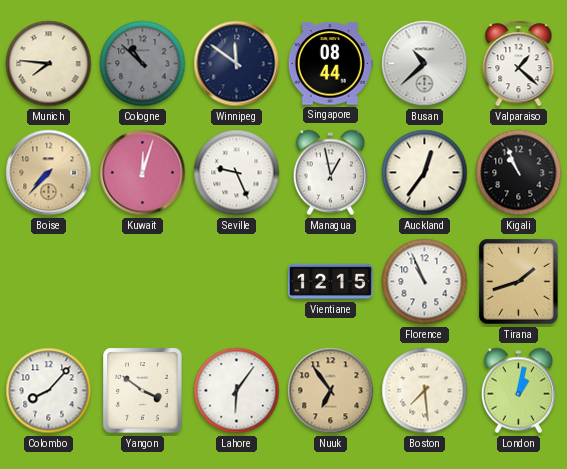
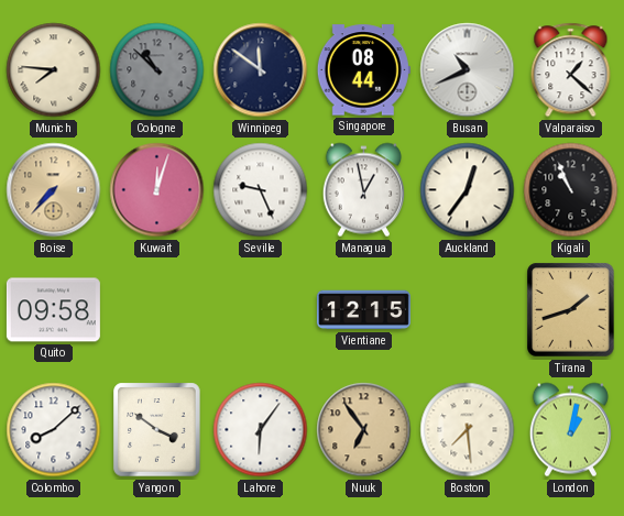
Busan: 10:38 -> 10:41 (468, 70)
Quito: none -> 09:58 (53, 310)
Florence: 10:56 -> none (425, 282)
Colombo: 8:07 -> 8:08 (54, 430)
